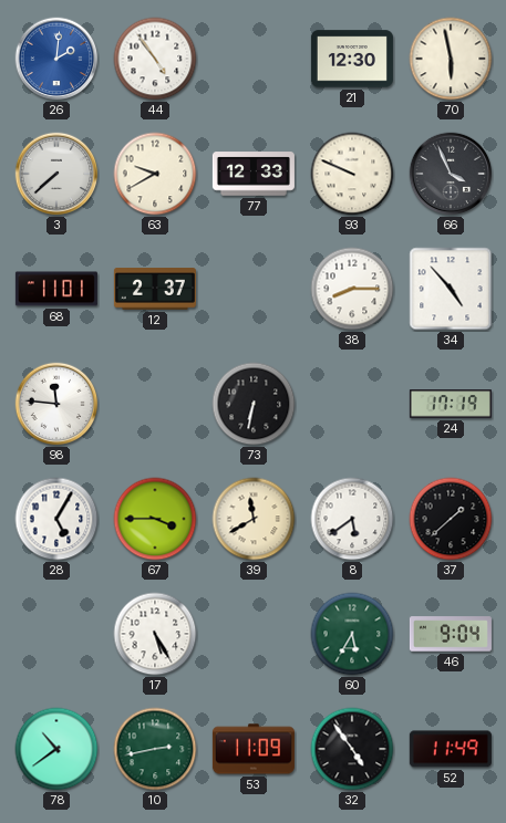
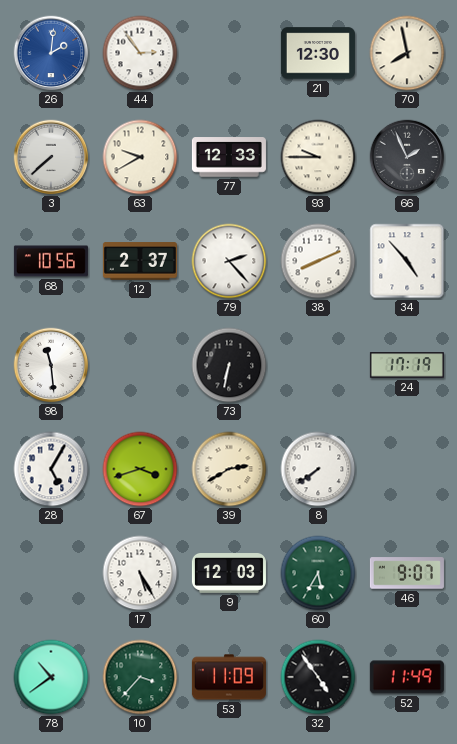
44: 4:54 -> 2:54 (140, 53)
70: 5:58 -> 7:58 (407, 53)
93: 9:49 -> 9:45 (318, 157)
66: 3:56 -> 1:56 (407, 157)
68: 11:01 -> 10:56 (51, 261)
79: none -> 2:23 (229, 261)
38: 8:15 -> 8:11 (318, 261)
98: 11:46 -> 11:29 (51, 365)
67: 3:45 -> 3:42 (140, 469)
39: 11:40 -> 2:40 (229, 469)
8: 5:39 -> 7:39 (318, 469)
37: 1:38 -> none (451, 519)
9: none -> 12:03 (229, 574)
46: 9:04 -> 9:07 (407, 573)
10: 2:43 -> 3:37 (140, 677)
